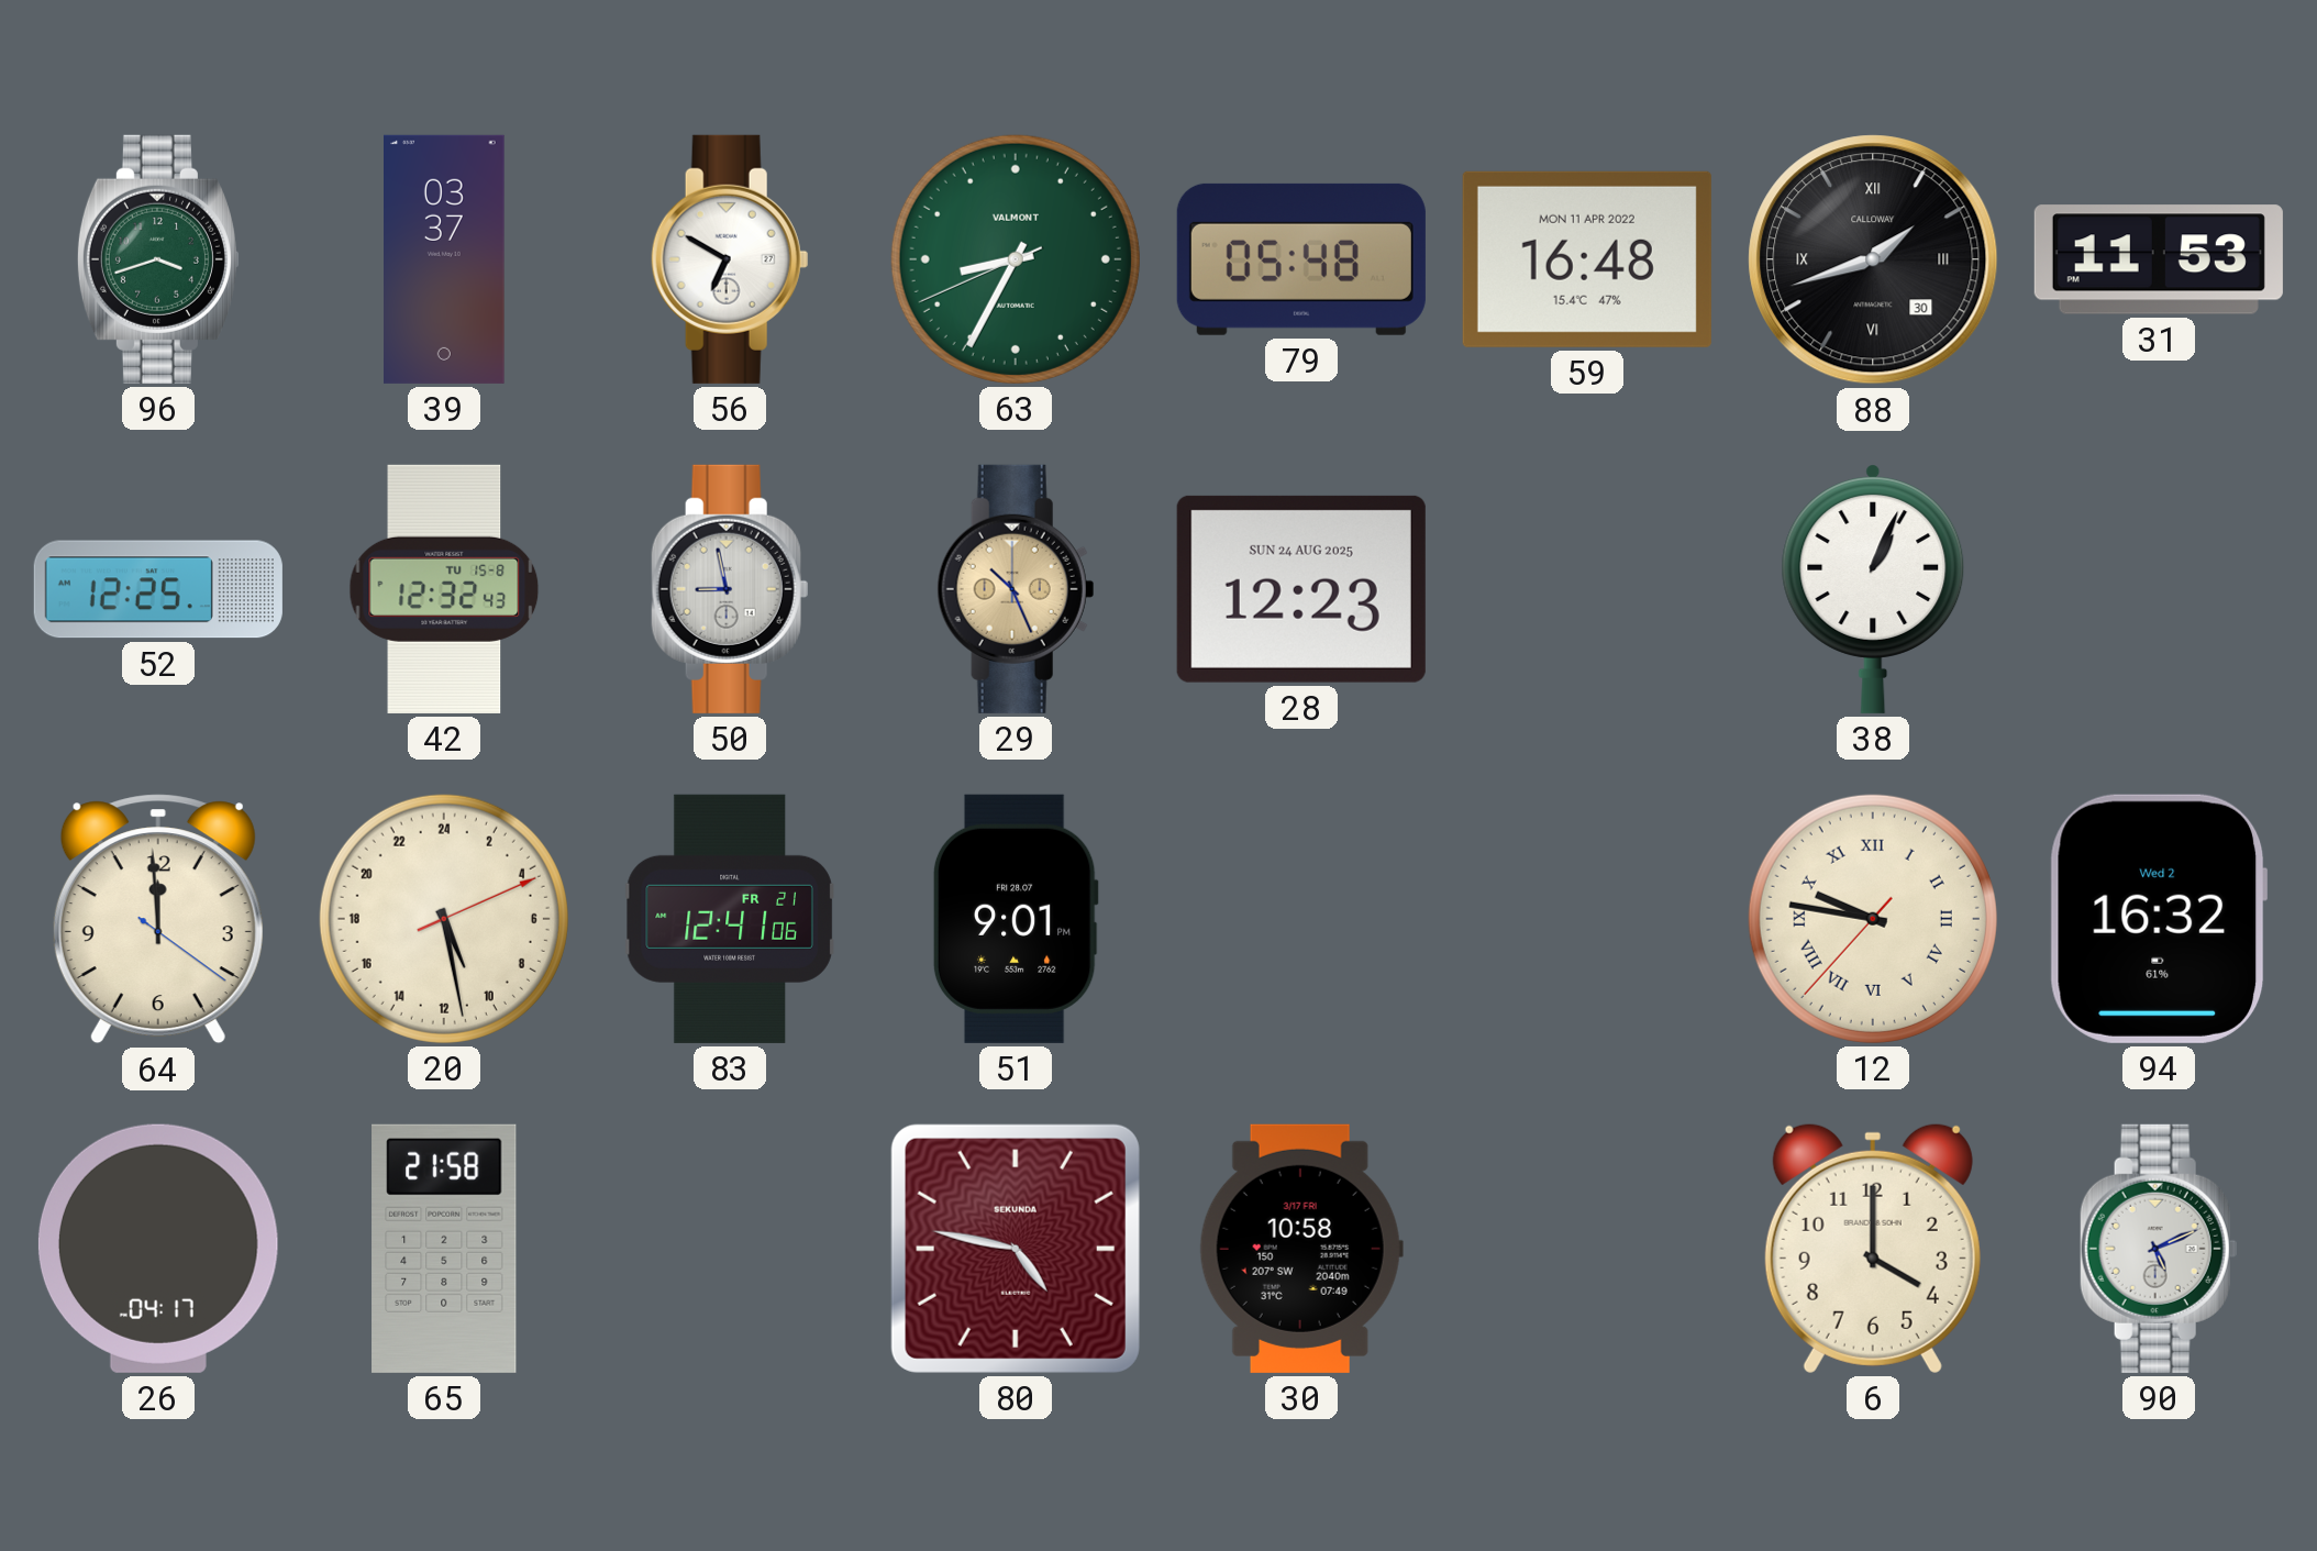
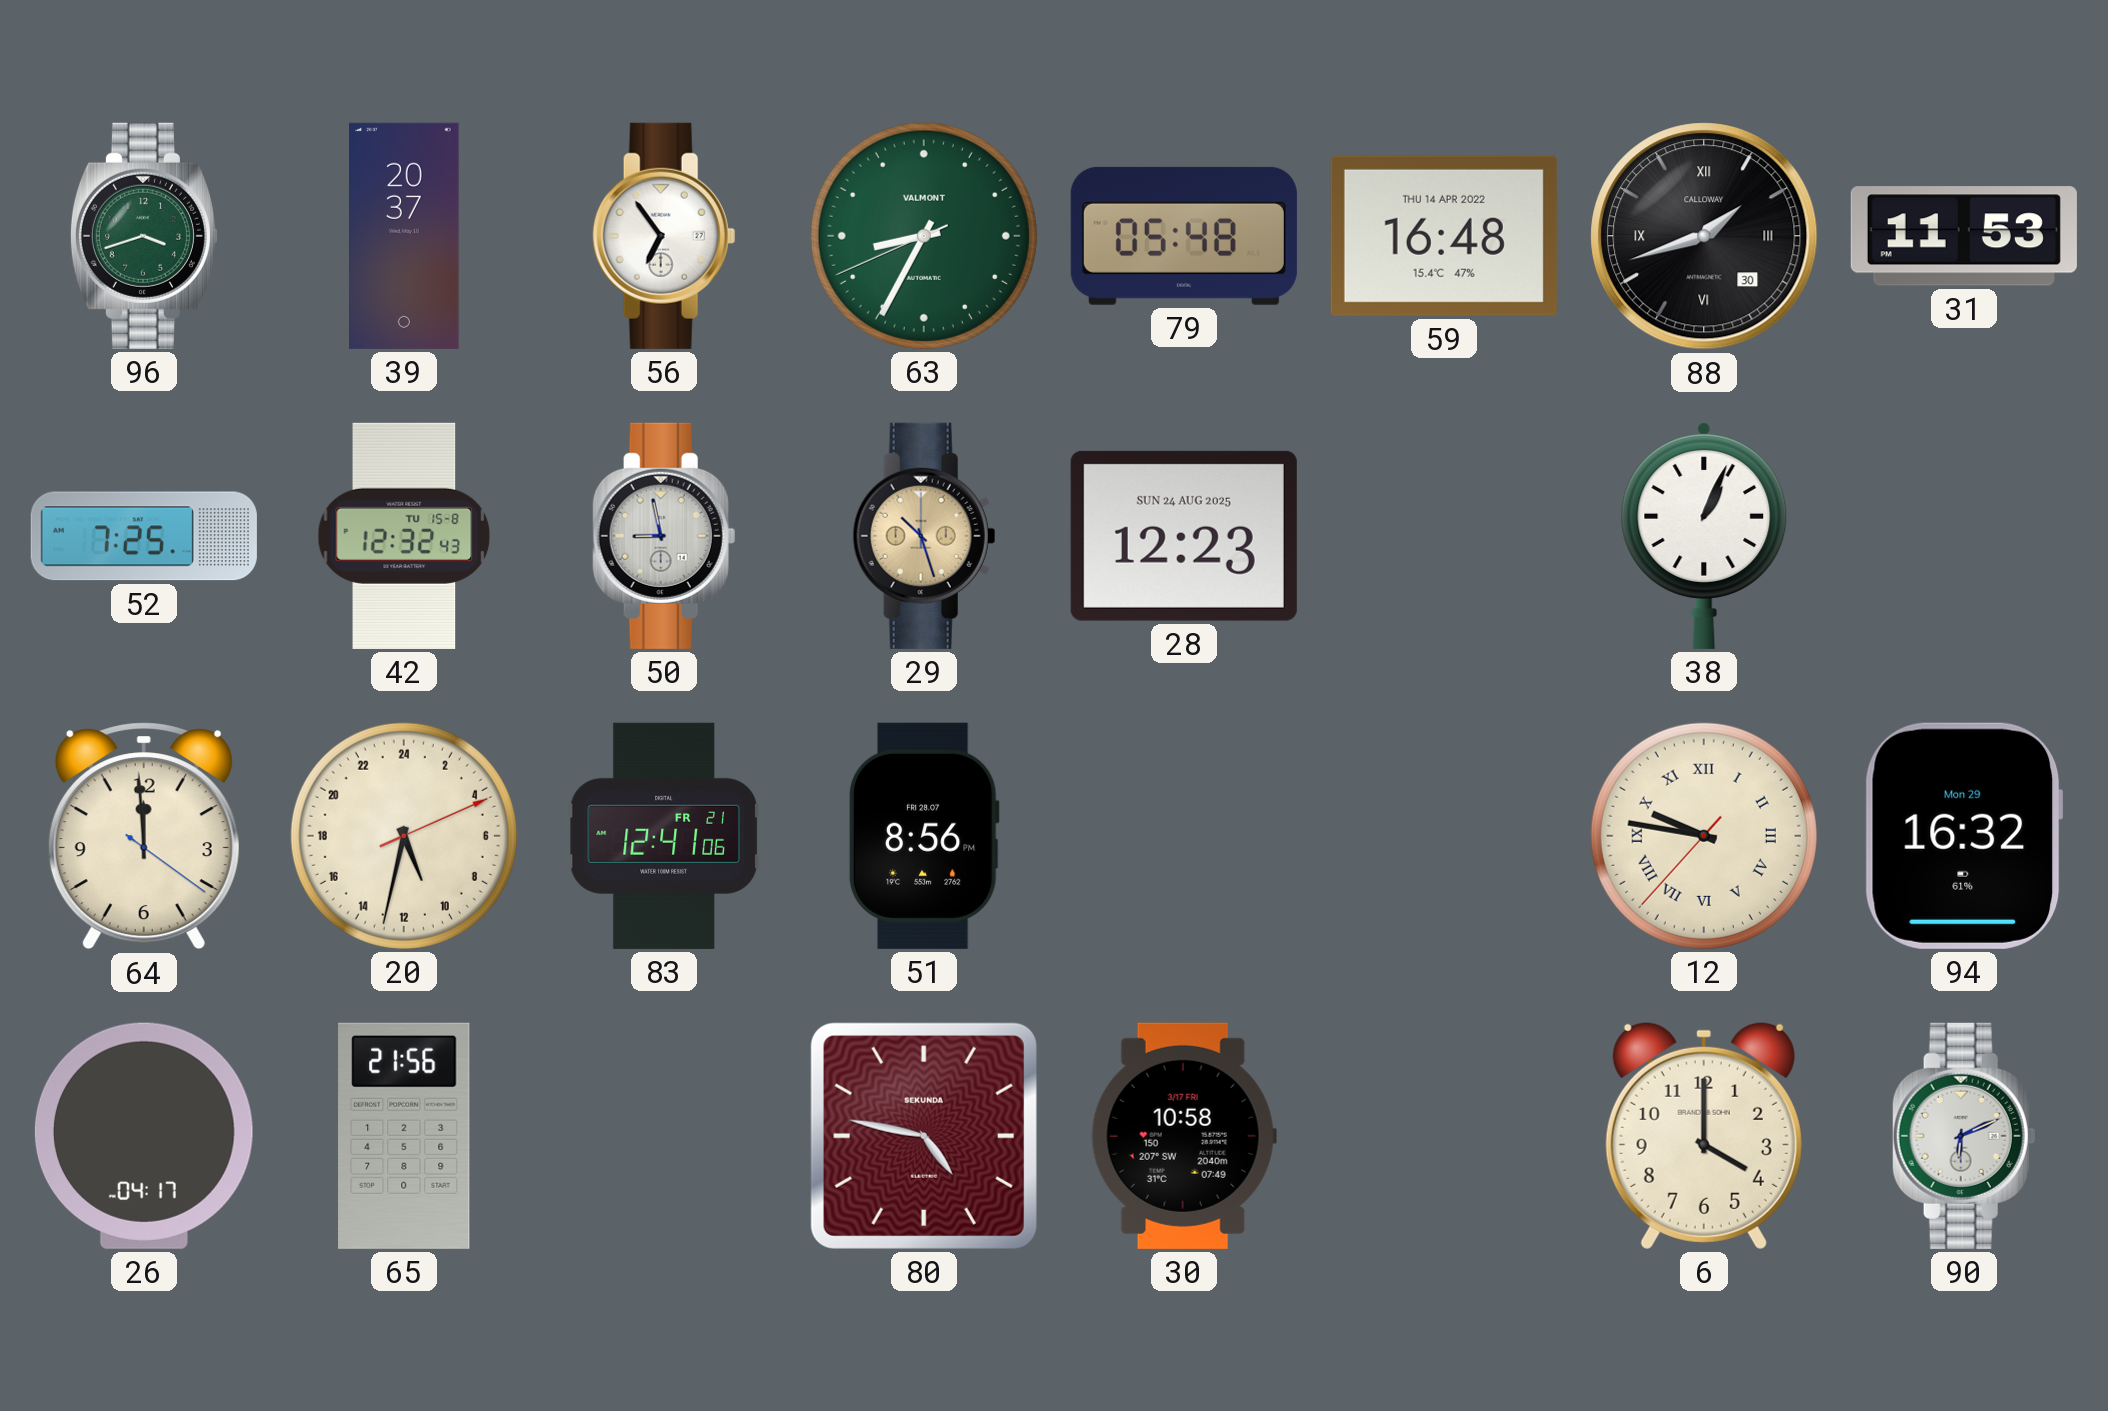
39: 03:37 -> 20:37 (404, 236)
56: 6:50 -> 6:54 (664, 236)
59 date: MON 11 APR 2022 -> THU 14 APR 2022 (1444, 236)
52: 12:25 -> 7:25 (144, 536)
29: 10:26 -> 10:27 (924, 536)
20: 10:28 -> 10:32 (404, 836)
51: 9:01 -> 8:56 (924, 836)
94 date: Wed 2 -> Mon 29 (1964, 836)
65: 21:58 -> 21:56 (404, 1136)
90: 5:11 -> 6:11 (1964, 1136)
